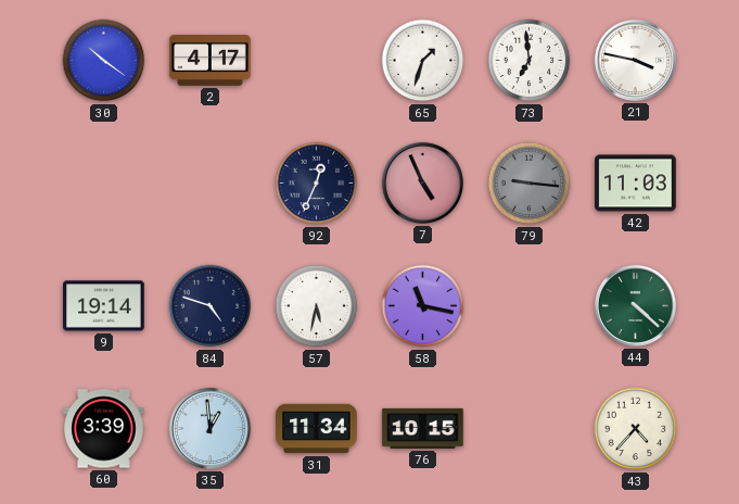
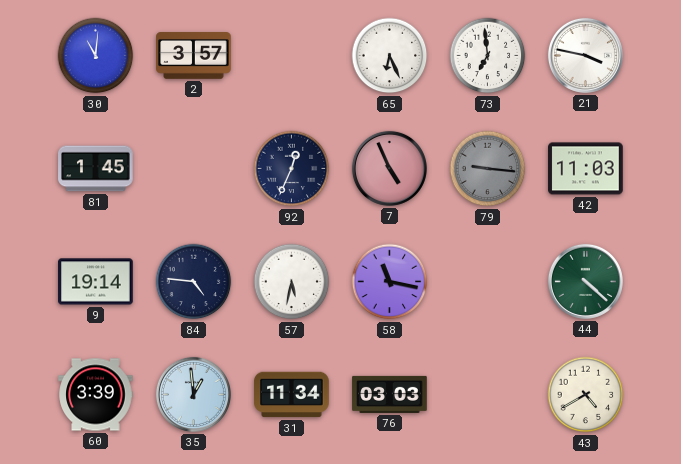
30: 10:21 -> 11:01 (96, 56)
2: 4:17 -> 3:57 (194, 56)
65: 1:33 -> 6:26 (390, 56)
81: none -> 1:45 (96, 169)
84: 4:48 -> 4:46 (194, 282)
76: 10:15 -> 03:03 (390, 394)
43: 4:37 -> 4:40 (586, 395)
